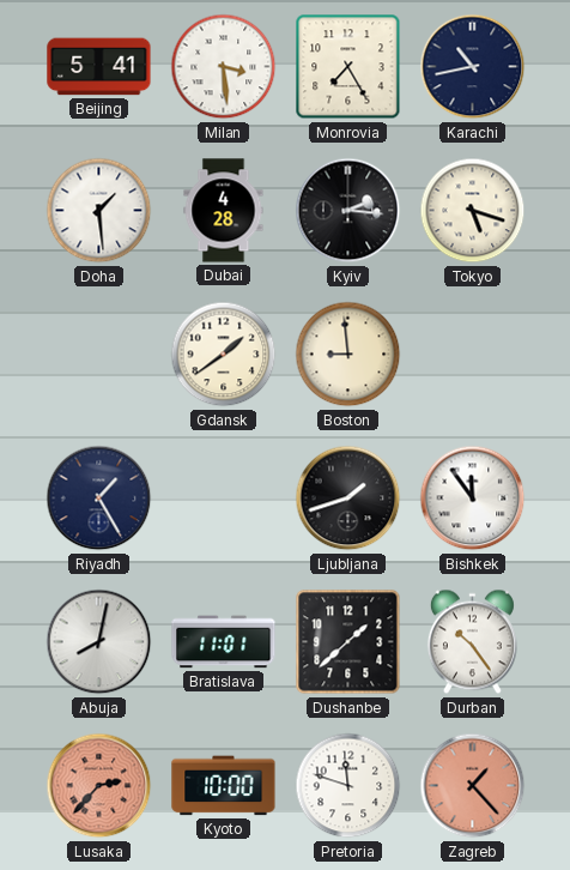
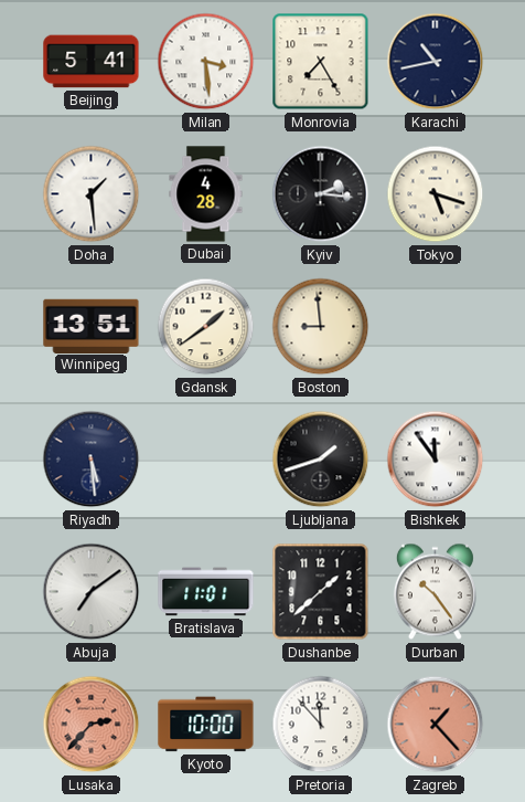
Winnipeg: none -> 13:51 (92, 326)
Riyadh: 1:25 -> 5:29 (92, 460)
Abuja: 8:02 -> 7:09 (92, 592)
Pretoria: 11:48 -> 11:53 (321, 725)
